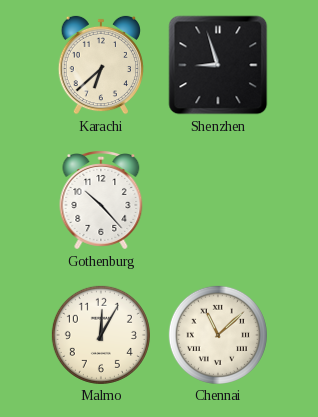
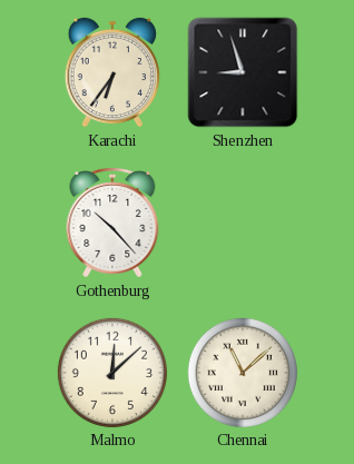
Karachi: 6:38 -> 6:36 (111, 72)
Malmo: 12:05 -> 12:08 (112, 373)
